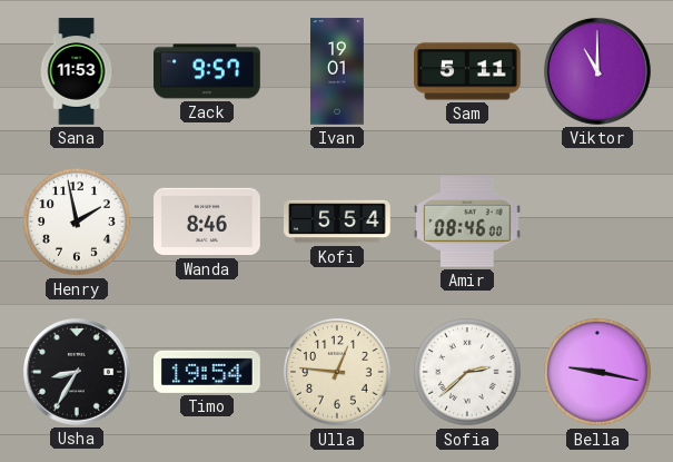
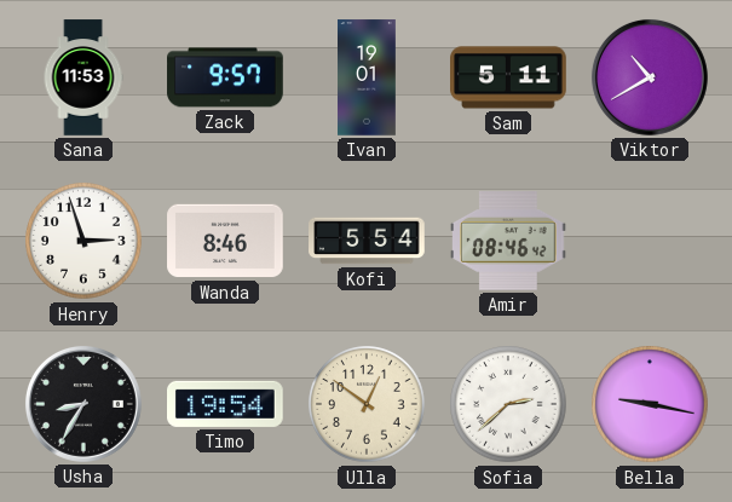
Viktor: 11:00 -> 10:40 (650, 77)
Henry: 1:58 -> 2:57 (83, 241)
Amir: 08:46:00 -> 08:46:42 (509, 242)
Ulla: 12:46 -> 12:51 (367, 404)
